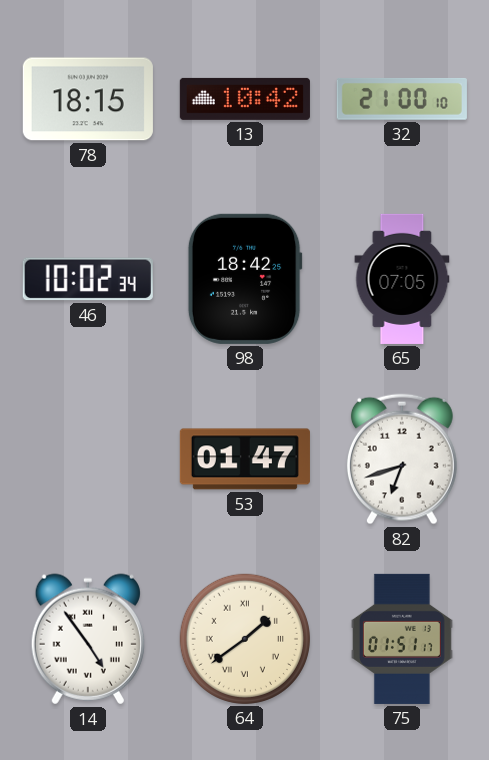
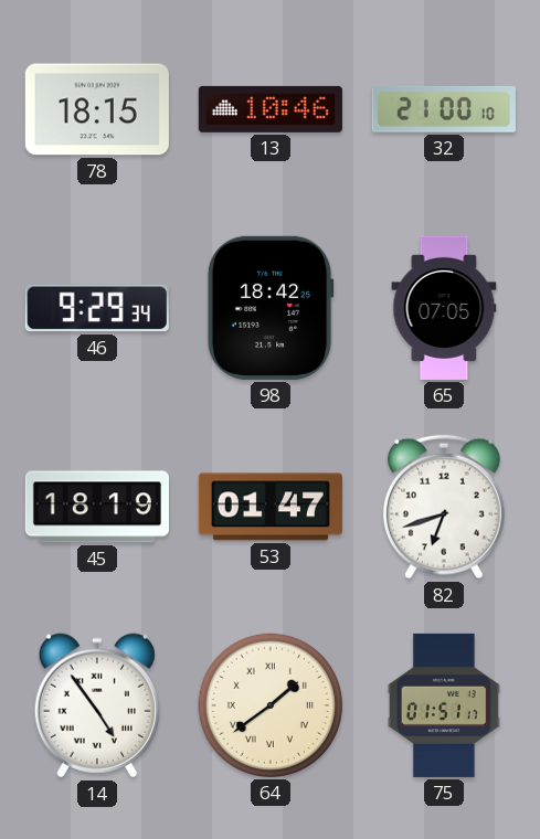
13: 10:42 -> 10:46 (271, 109)
46: 10:02 -> 9:29 (97, 308)
45: none -> 18:19 (97, 507)
